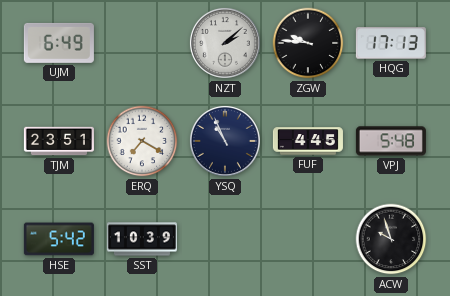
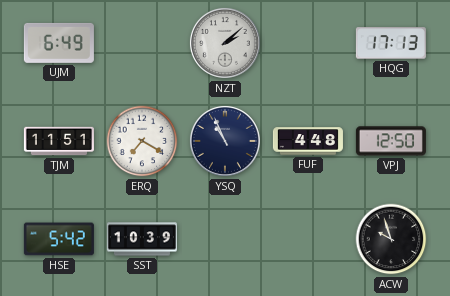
ZGW: 9:46 -> none (308, 43)
TJM: 23:51 -> 11:51 (59, 141)
FUF: 4:45 -> 4:48 (308, 141)
VPJ: 5:48 -> 12:50 (391, 141)
